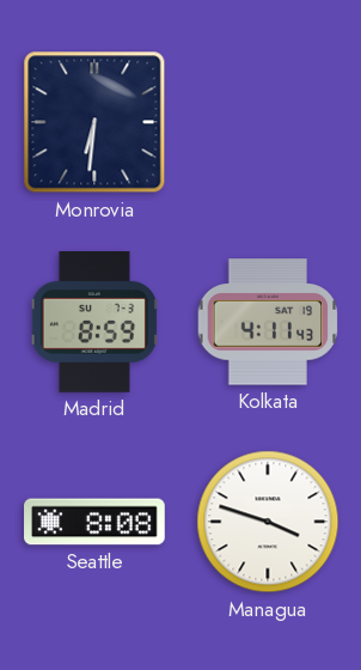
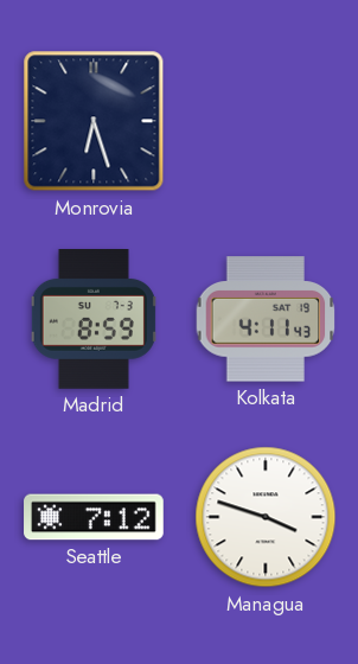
Monrovia: 6:31 -> 6:27 (94, 121)
Seattle: 8:08 -> 7:12 (94, 517)
